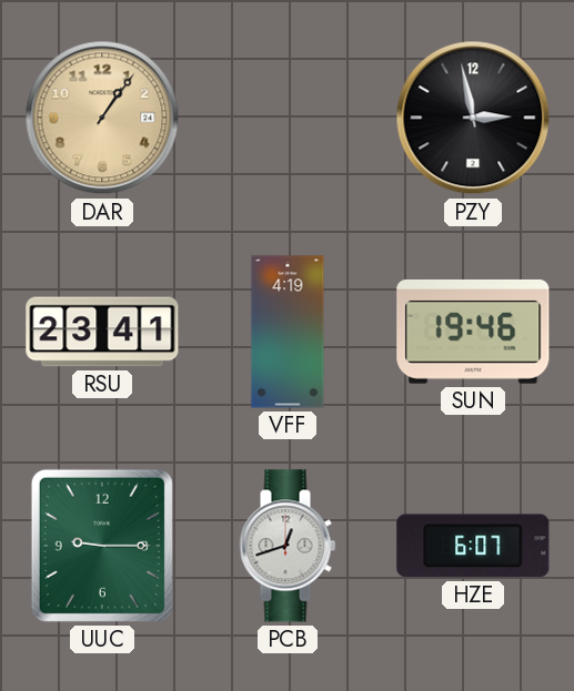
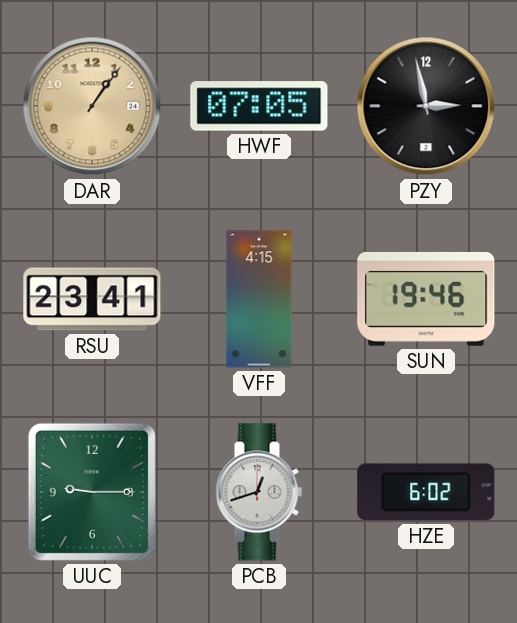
HWF: none -> 07:05 (259, 106)
VFF: 4:19 -> 4:15 (259, 299)
HZE: 6:07 -> 6:02 (426, 492)
